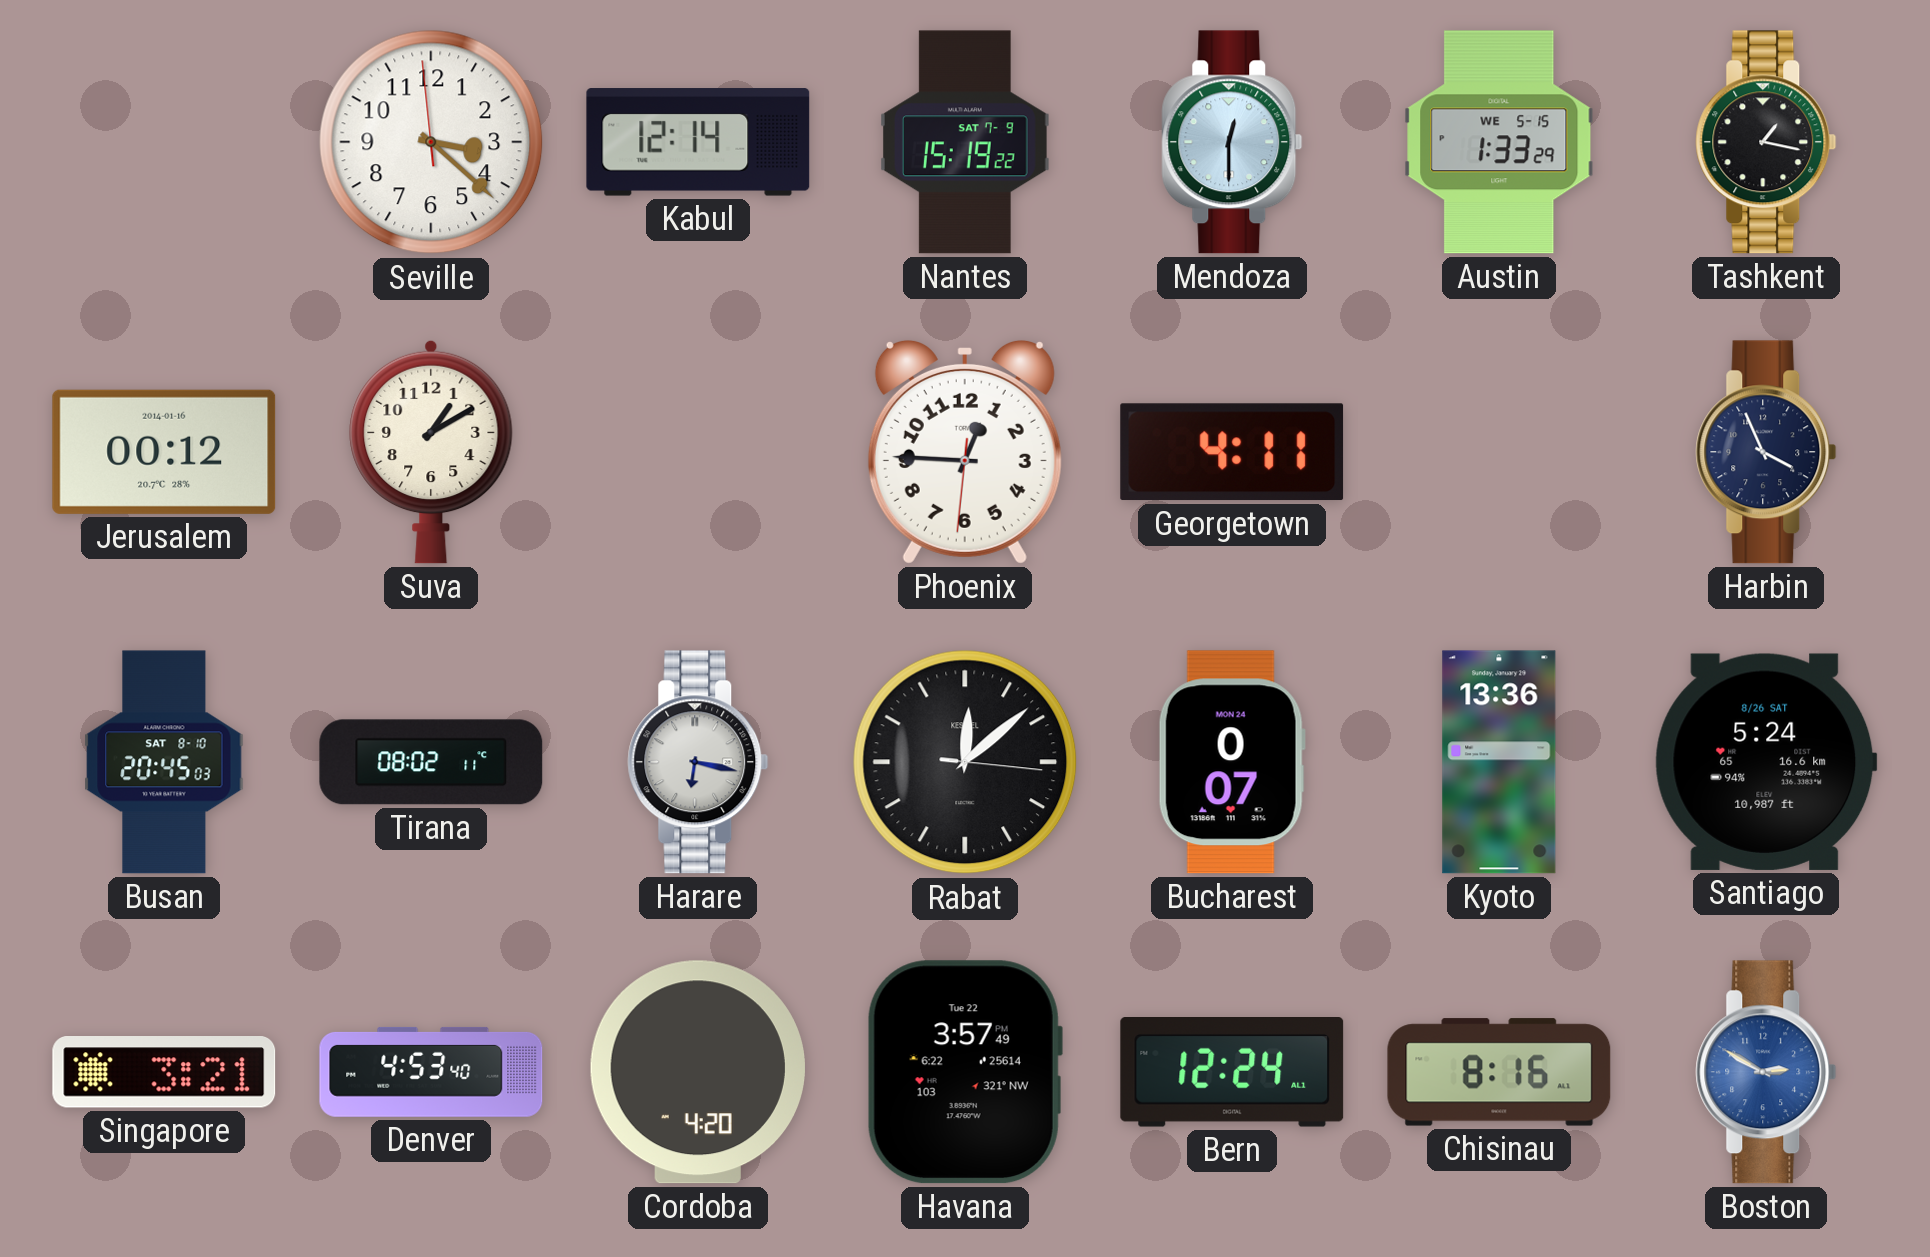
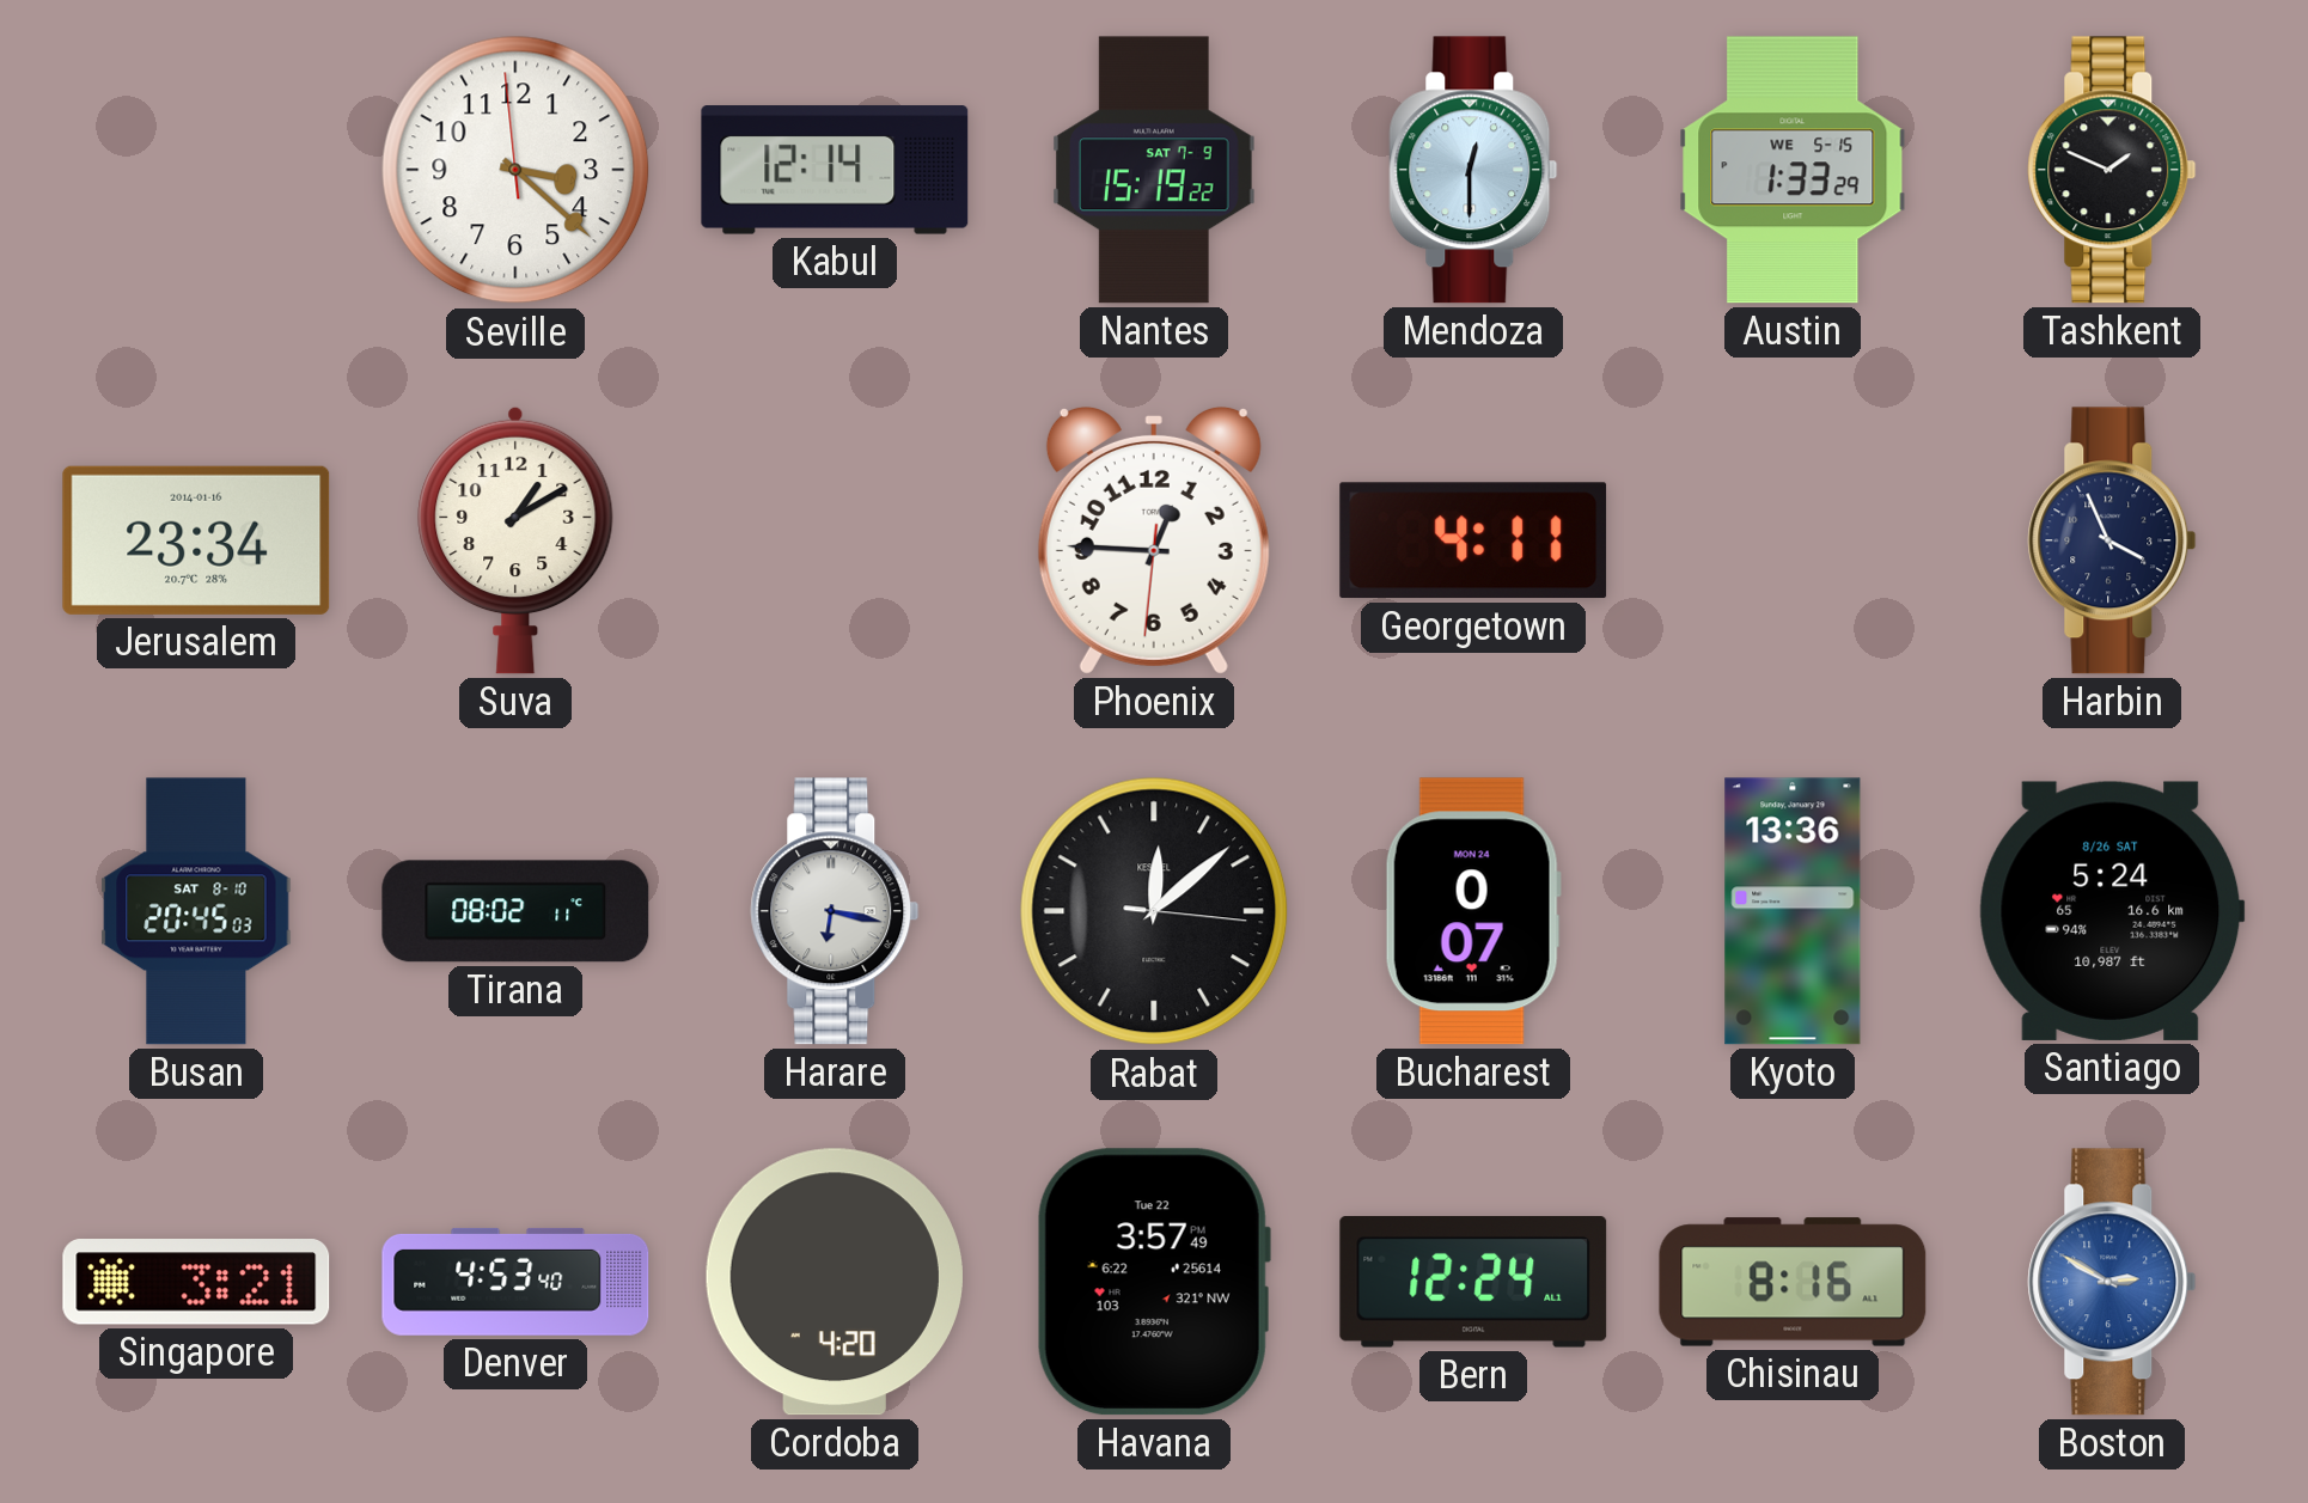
Tashkent: 1:17 -> 1:49 (2112, 170)
Jerusalem: 00:12 -> 23:34 (196, 540)
